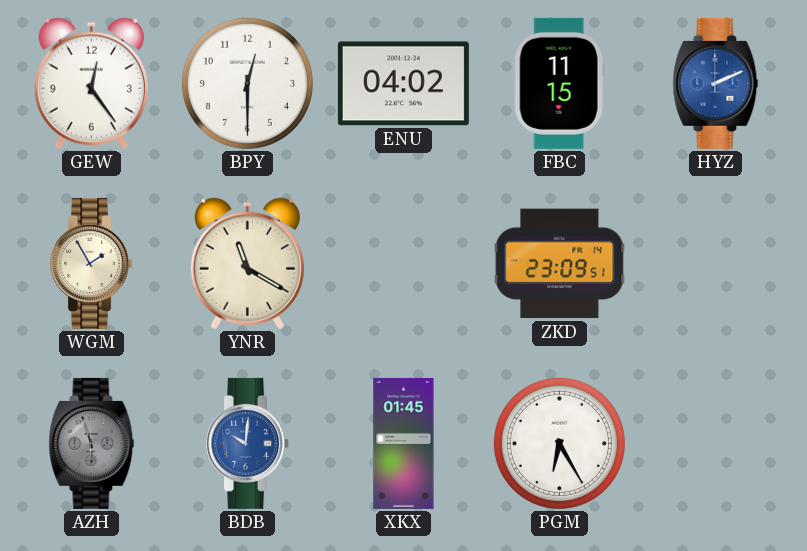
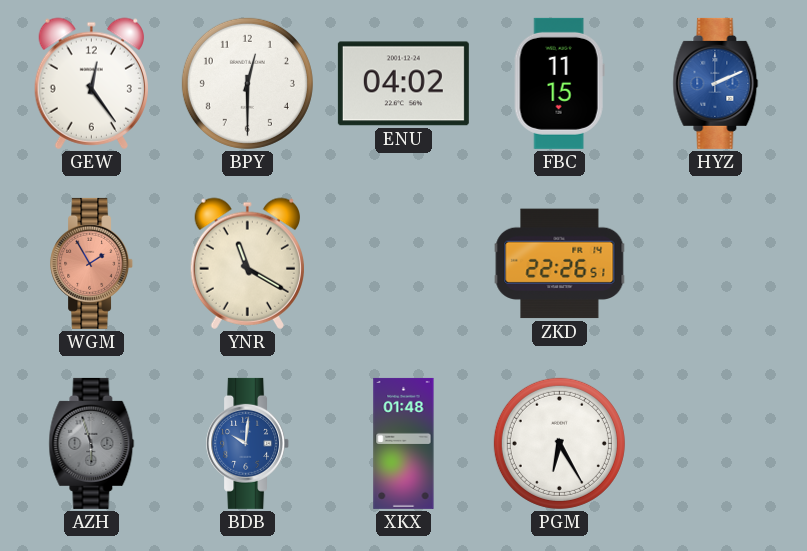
WGM dial: cream -> salmon (92, 263)
ZKD: 23:09 -> 22:26 (560, 264)
XKX: 01:45 -> 01:48 (404, 443)
